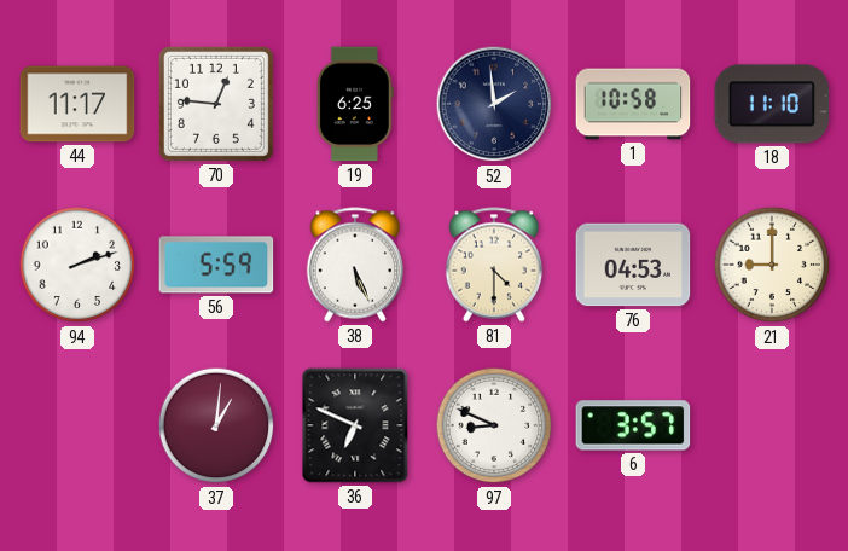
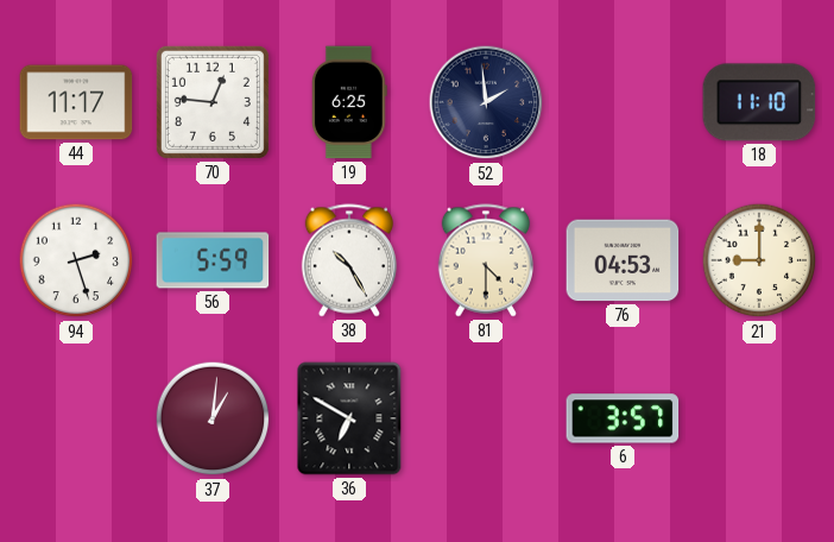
1: 10:58 -> none (633, 104)
94: 2:12 -> 2:27 (76, 260)
38: 5:26 -> 10:25 (348, 260)
36: 6:49 -> 6:50 (349, 418)
97: 8:49 -> none (494, 425)
